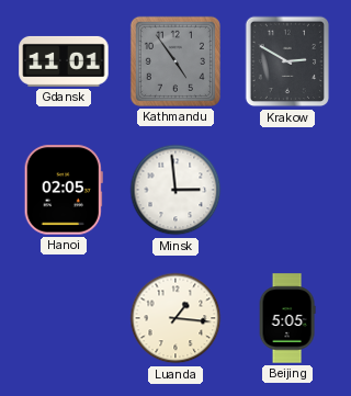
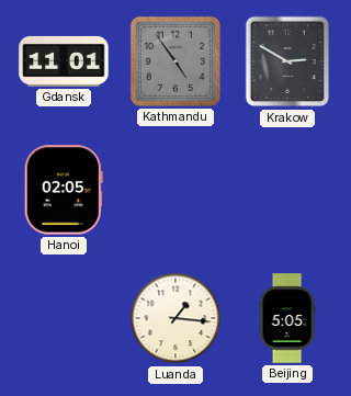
Minsk: 2:59 -> none (175, 190)
